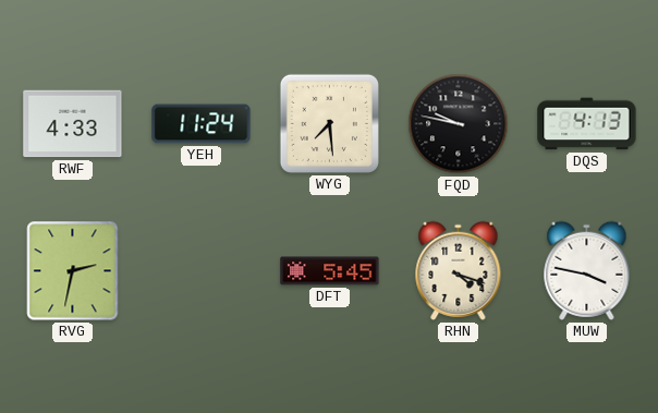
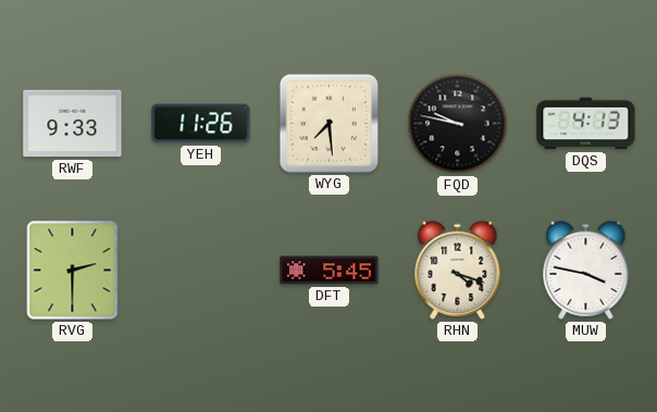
RWF: 4:33 -> 9:33 (73, 124)
YEH: 11:24 -> 11:26 (201, 124)
RVG: 2:32 -> 2:30 (73, 271)
